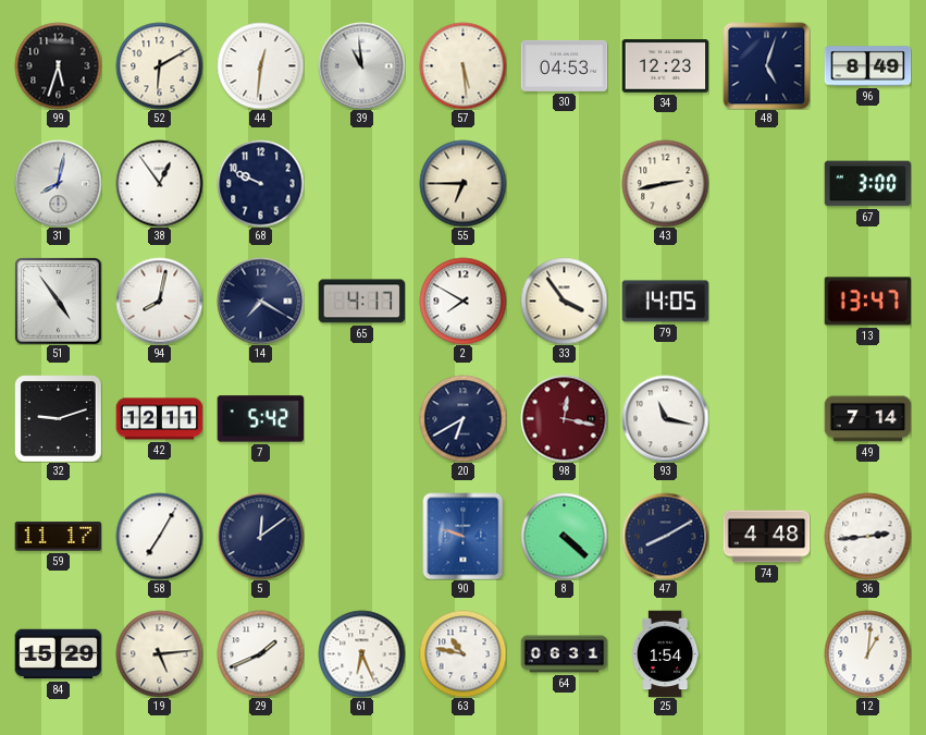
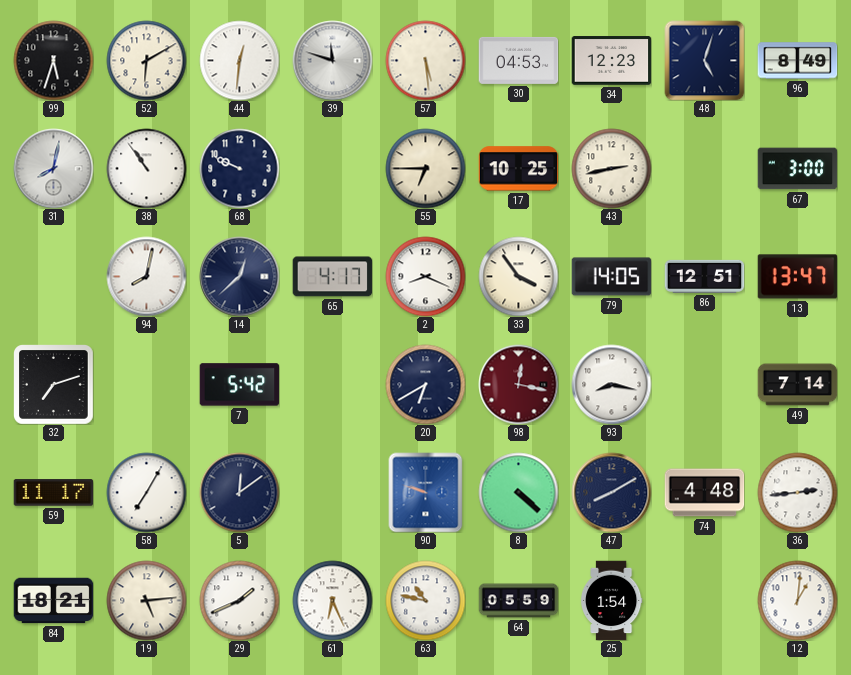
39: 10:59 -> 11:48 (332, 60)
38: 12:54 -> 10:54 (146, 168)
17: none -> 10:25 (518, 169)
51: 4:54 -> none (58, 301)
14: 7:20 -> 12:38 (239, 276)
2: 7:50 -> 8:19 (425, 276)
86: none -> 12:51 (704, 276)
32: 9:12 -> 7:12 (54, 385)
42: 12:11 -> none (159, 419)
93: 11:17 -> 8:17 (611, 384)
84: 15:29 -> 18:21 (53, 601)
64: 06:31 -> 05:59 (518, 601)
